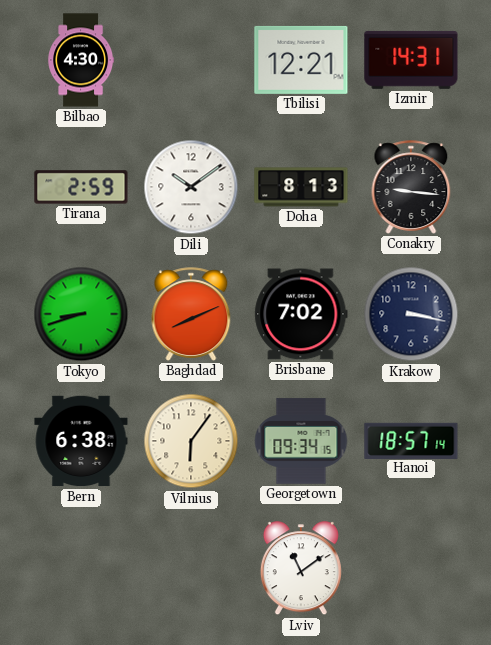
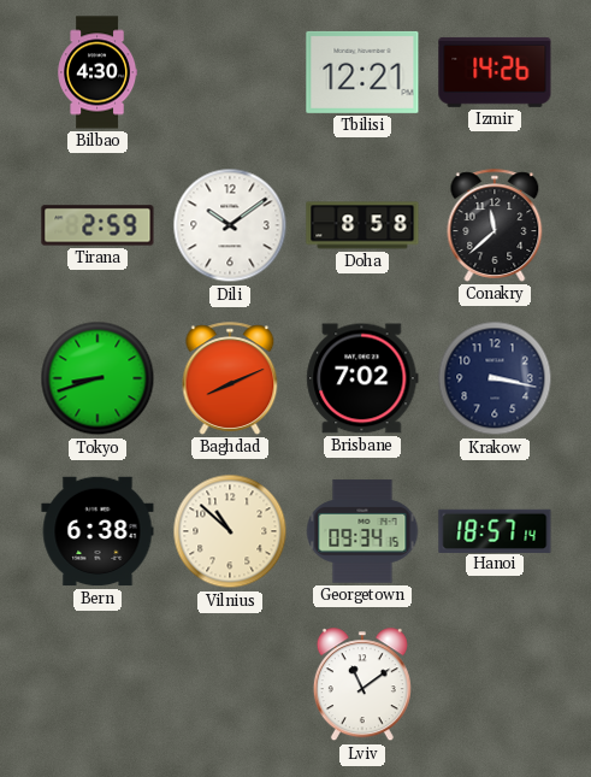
Izmir: 14:31 -> 14:26 (495, 72)
Doha: 8:13 -> 8:58 (362, 225)
Conakry: 9:16 -> 11:38 (495, 225)
Vilnius: 6:06 -> 10:52 (230, 531)
